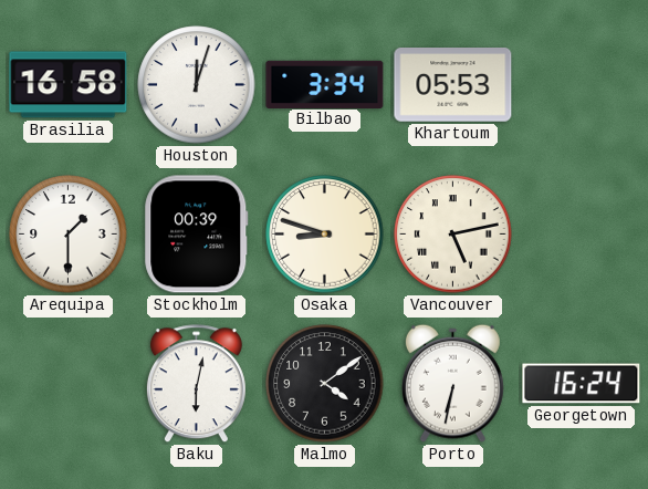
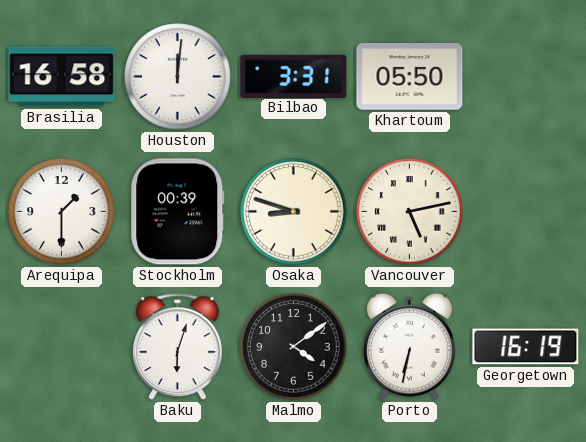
Houston: 12:03 -> 12:01 (178, 77)
Bilbao: 3:34 -> 3:31 (294, 76)
Khartoum: 05:53 -> 05:50 (410, 77)
Baku: 6:02 -> 6:03 (177, 347)
Georgetown: 16:24 -> 16:19 (526, 347)
